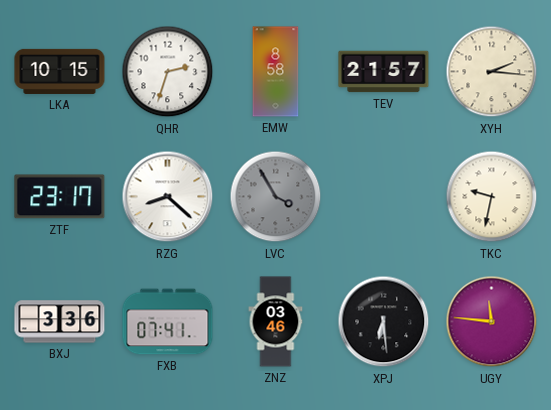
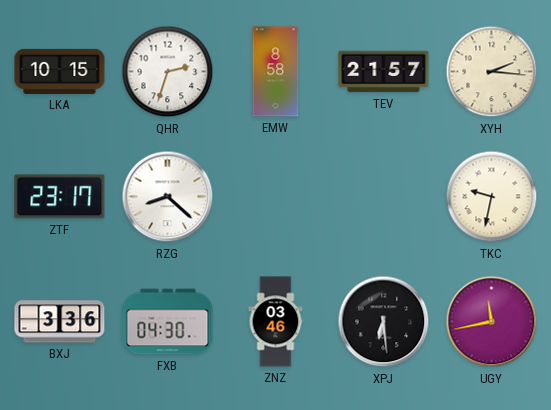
LVC: 3:55 -> none (276, 197)
FXB: 07:41 -> 04:30 (168, 322)
UGY: 11:46 -> 11:43 (492, 322)
